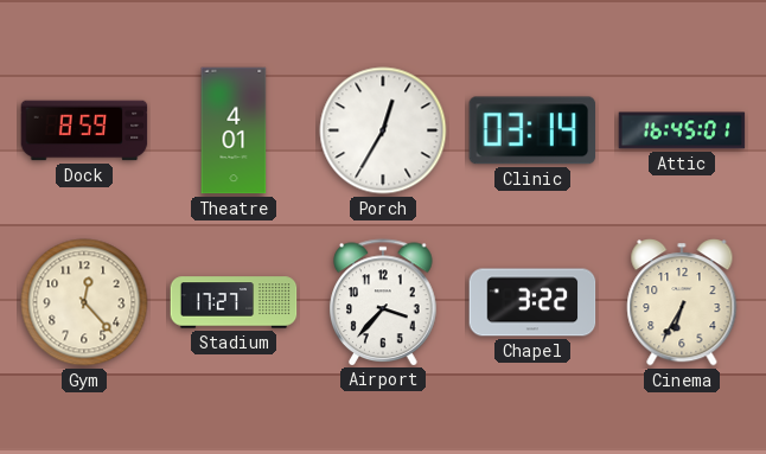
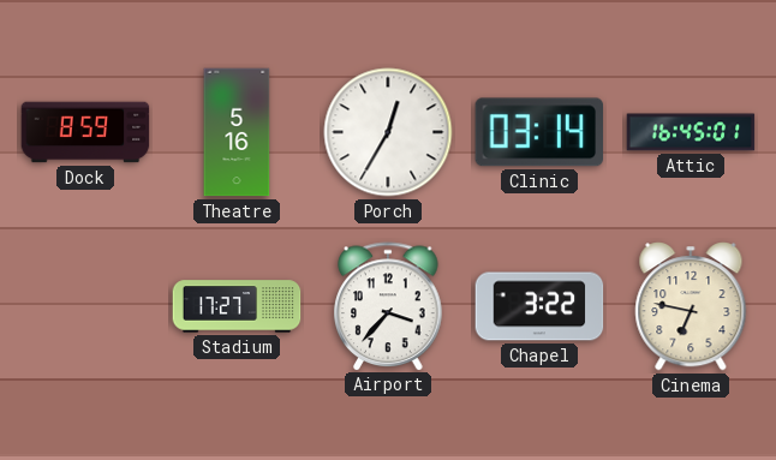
Theatre: 4:01 -> 5:16 (237, 132)
Gym: 12:23 -> none (84, 302)
Cinema: 6:35 -> 6:47 (691, 306)
